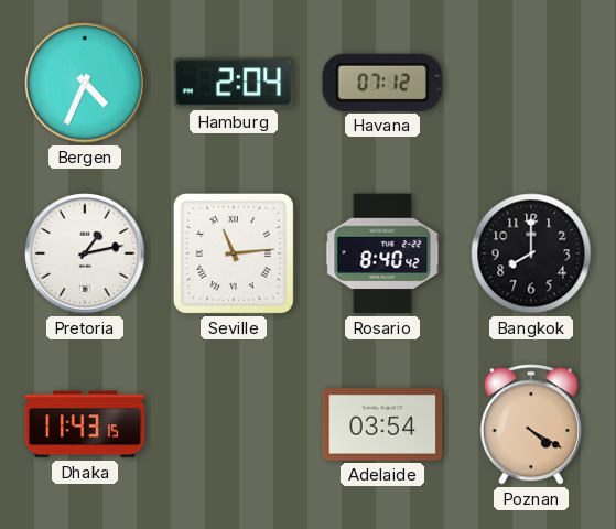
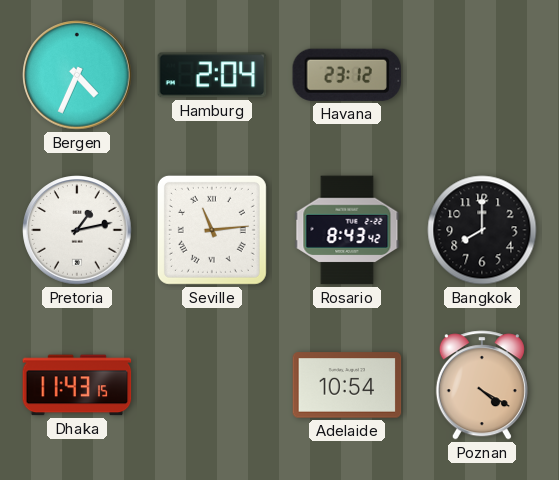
Havana: 07:12 -> 23:12 (347, 75)
Rosario: 8:40 -> 8:43 (347, 230)
Adelaide: 03:54 -> 10:54 (347, 385)
